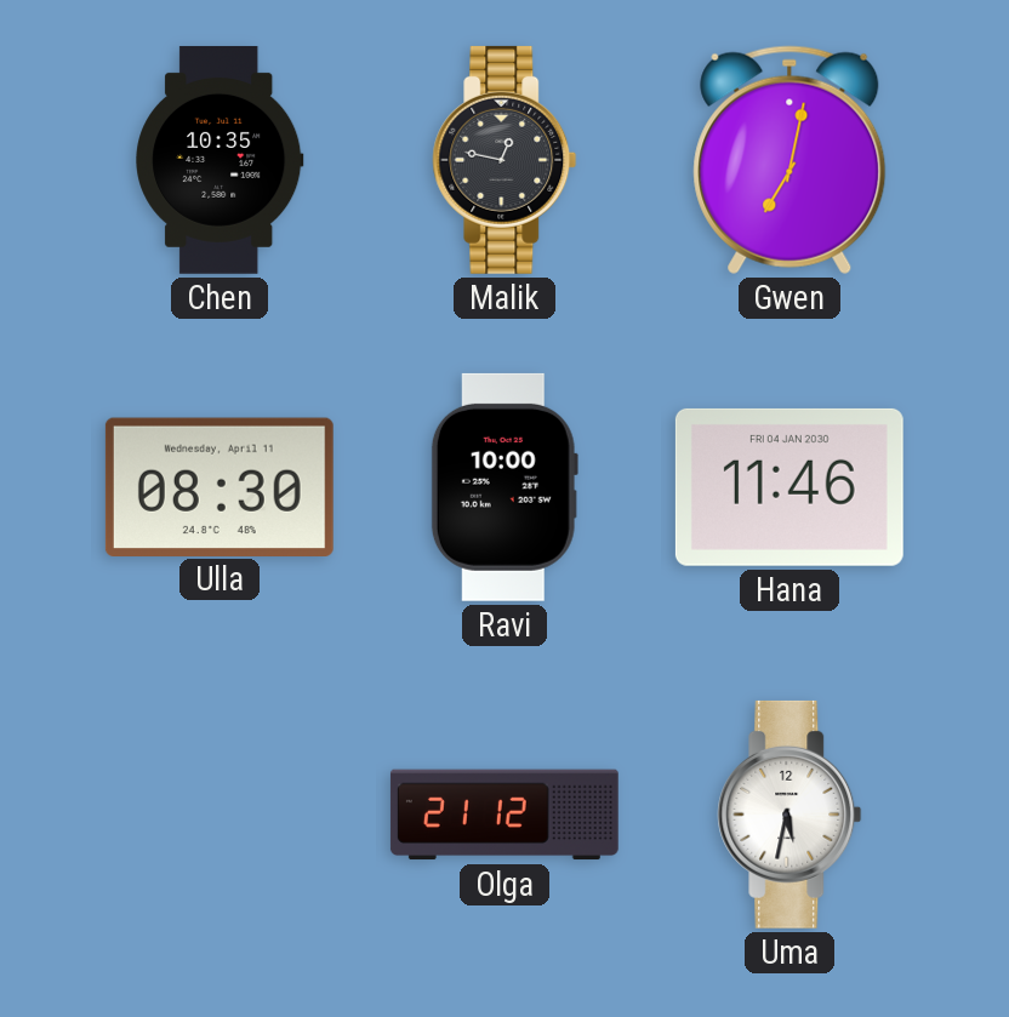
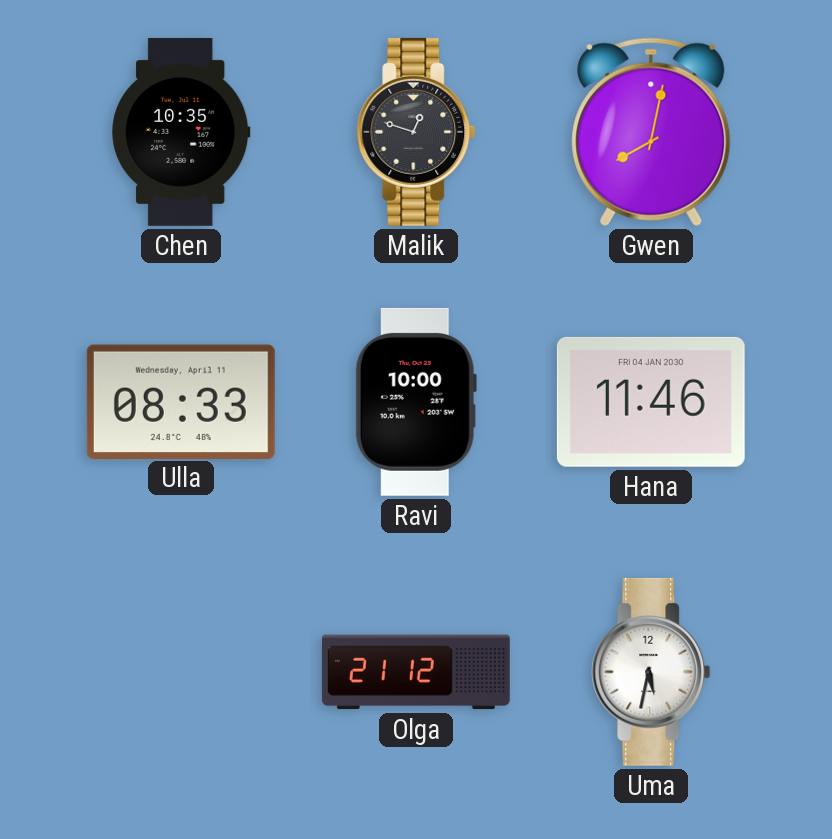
Malik: 12:47 -> 12:48 (416, 132)
Gwen: 7:02 -> 8:02 (651, 132)
Ulla: 08:30 -> 08:33 (181, 401)
